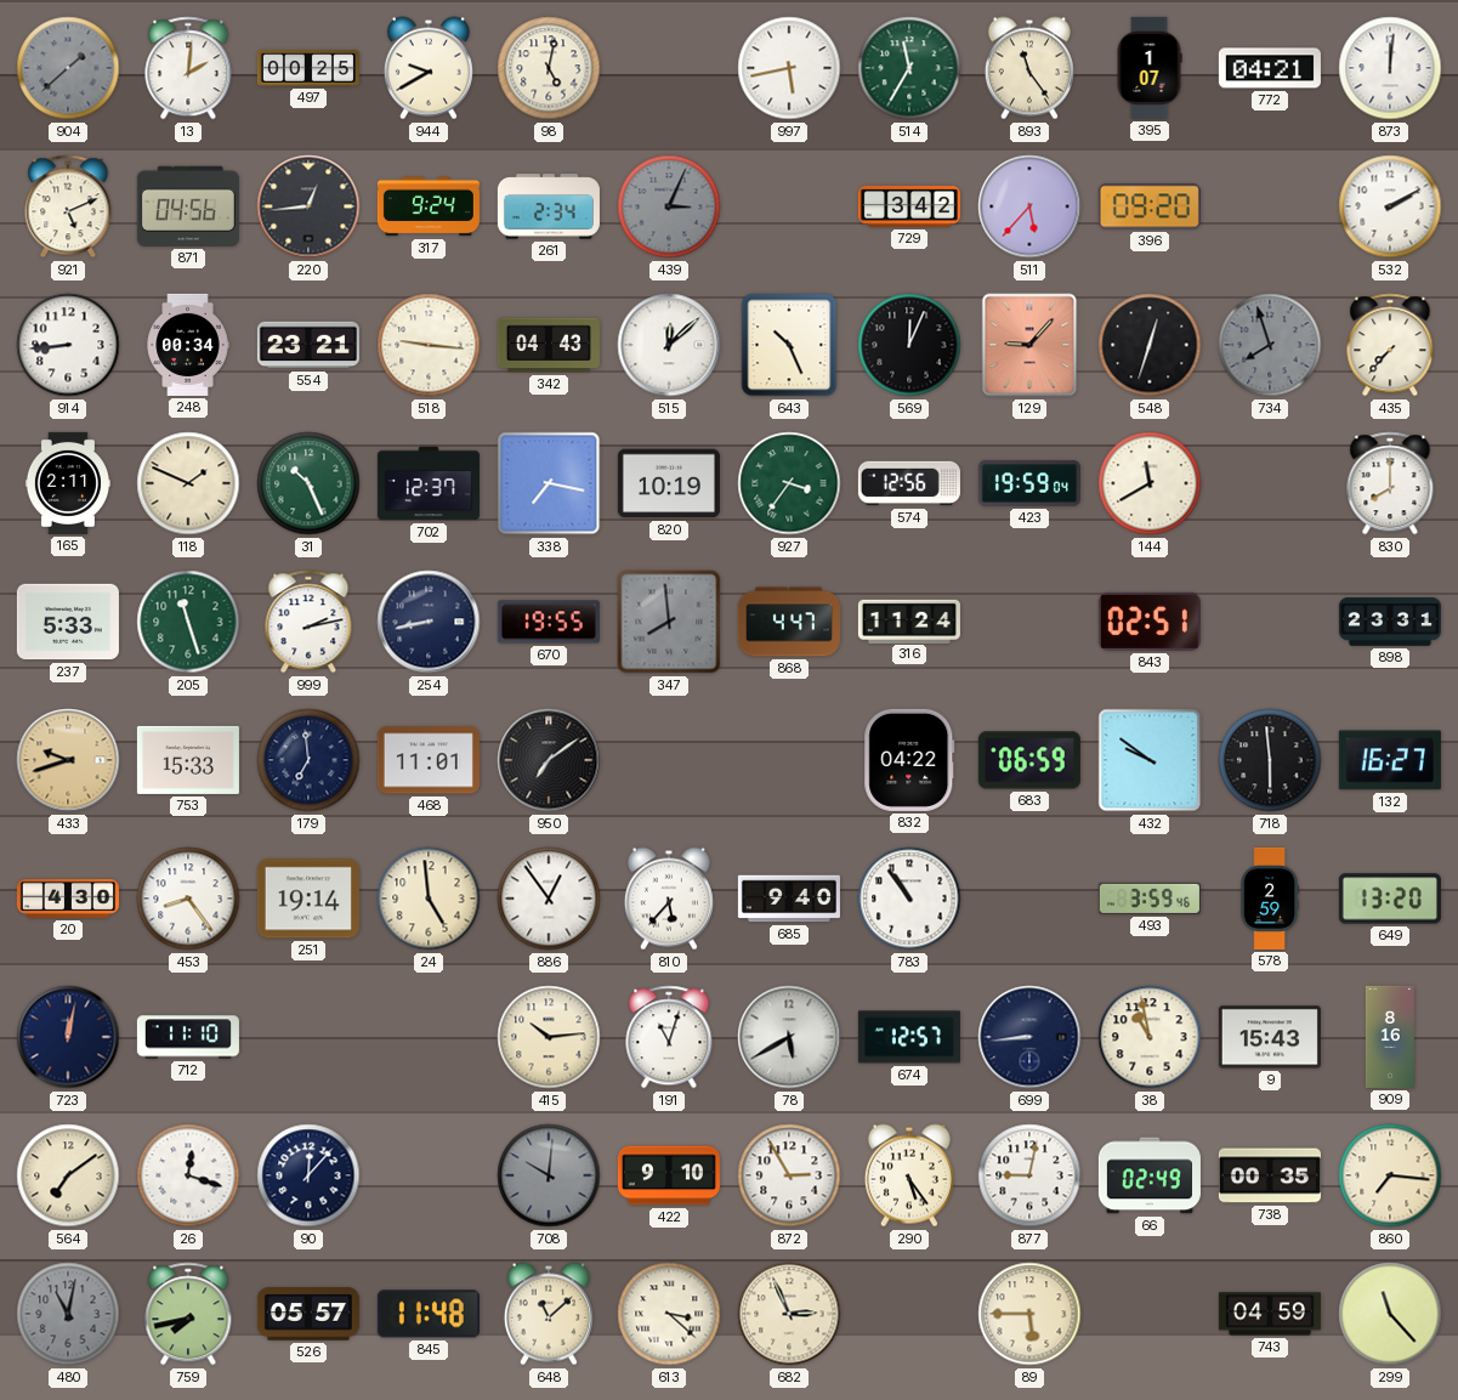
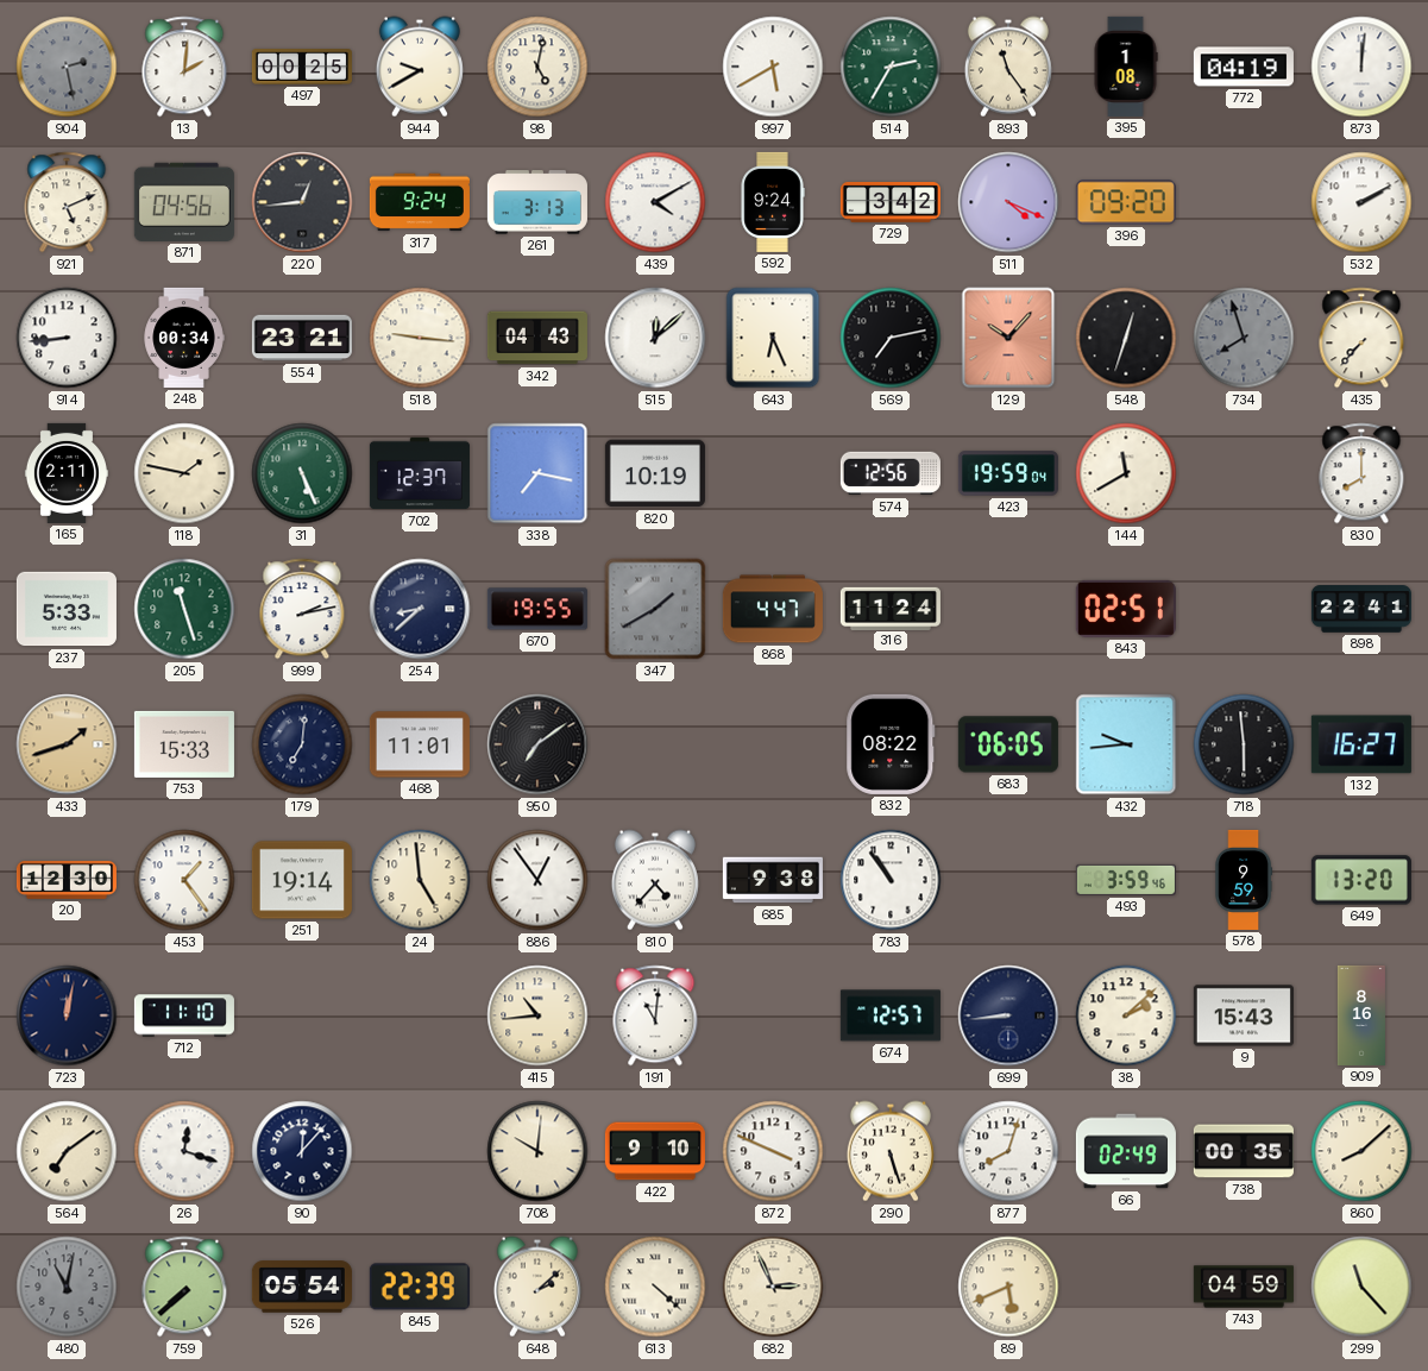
904: 1:38 -> 2:28 (67, 67)
997: 5:43 -> 5:40 (773, 67)
514: 11:35 -> 2:35 (891, 67)
395: 1:07 -> 1:08 (1126, 67)
772: 04:21 -> 04:19 (1244, 67)
261: 2:34 -> 3:13 (537, 202)
439: 3:04 -> 4:10 (655, 202)
439 dial: grey -> white (655, 202)
592: none -> 9:24 (773, 202)
511: 5:37 -> 4:19 (1008, 202)
643: 10:26 -> 6:26 (773, 338)
569: 12:04 -> 7:13 (891, 338)
129: 9:07 -> 10:07 (1008, 338)
118: 1:49 -> 1:47 (184, 473)
31: 10:26 -> 5:26 (302, 473)
927: 3:36 -> none (789, 483)
254: 8:43 -> 8:38 (420, 609)
347: 7:59 -> 1:40 (655, 609)
898: 23:31 -> 22:41 (1361, 609)
433: 9:42 -> 1:42 (67, 744)
179: 6:59 -> 7:01 (302, 744)
832: 04:22 -> 08:22 (891, 744)
683: 06:59 -> 06:05 (1008, 744)
432: 9:51 -> 9:44 (1126, 744)
20: 4:30 -> 12:30 (67, 880)
453: 8:24 -> 1:24 (184, 880)
810: 5:37 -> 4:37 (655, 880)
685: 9:40 -> 9:38 (773, 880)
578: 2:59 -> 9:59 (1243, 880)
415: 10:14 -> 10:44 (537, 1015)
191: 11:03 -> 11:01 (655, 1015)
78: 5:40 -> none (789, 1037)
38: 10:58 -> 2:08 (1126, 1015)
708 dial: grey -> cream (537, 1151)
872: 2:55 -> 3:49 (773, 1151)
290: 5:24 -> 5:27 (891, 1151)
877: 9:02 -> 8:03 (1008, 1151)
860: 7:16 -> 8:08 (1361, 1151)
759: 7:43 -> 7:38 (184, 1287)
526: 05:57 -> 05:54 (302, 1287)
845: 11:48 -> 22:39 (420, 1287)
648: 11:08 -> 2:08 (537, 1287)
613: 3:22 -> 4:22 (655, 1287)
89: 5:45 -> 5:41 (1008, 1287)
